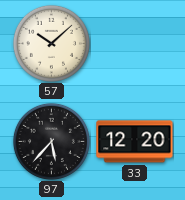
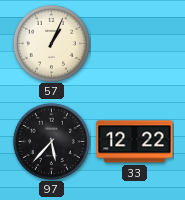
57: 10:08 -> 1:04 (51, 43)
33: 12:20 -> 12:22 (135, 142)
